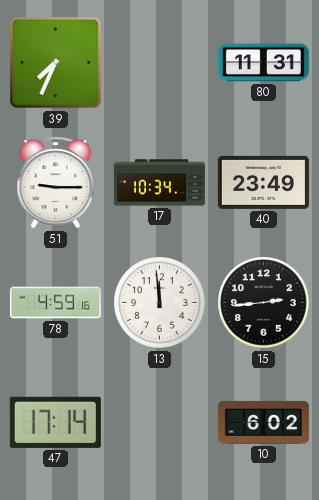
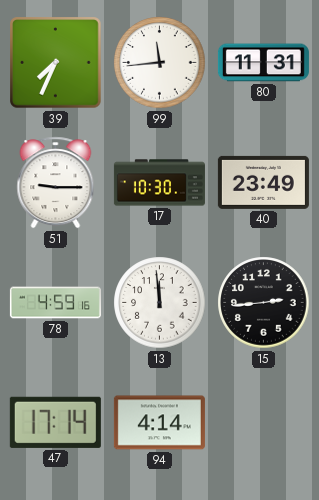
99: none -> 11:44 (160, 63)
17: 10:34 -> 10:30 (159, 183)
94: none -> 4:14 (159, 423)
10: 6:02 -> none (263, 422)
